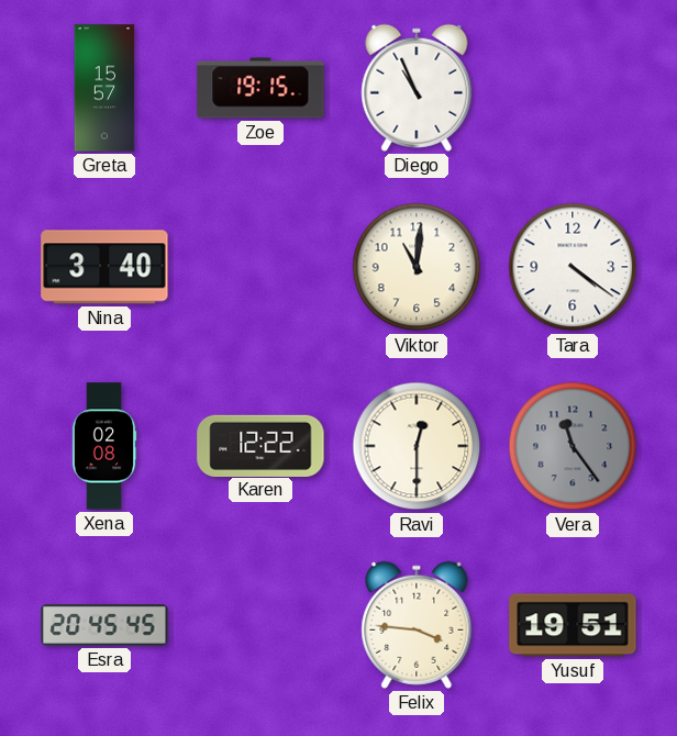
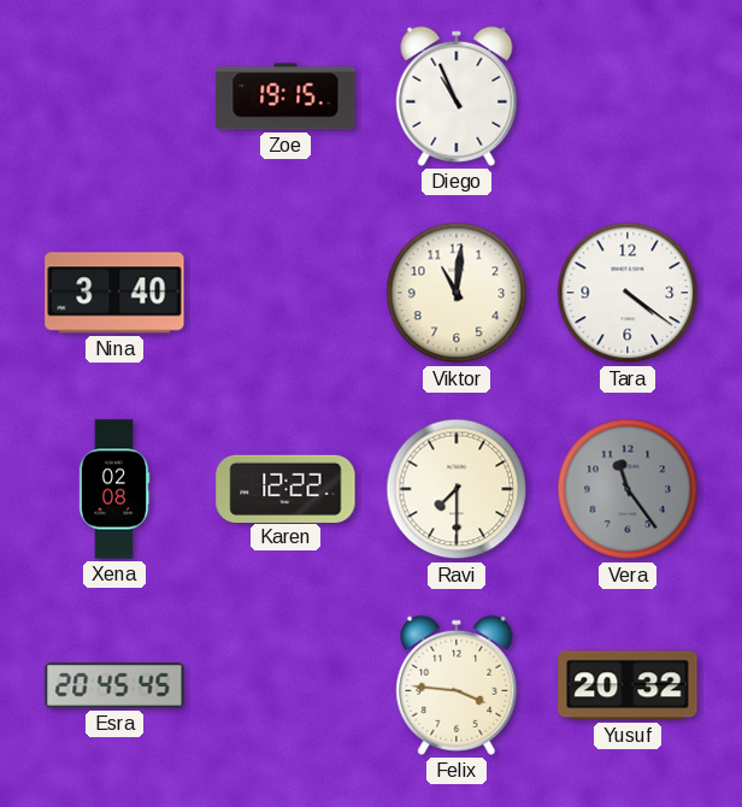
Greta: 15:57 -> none (104, 88)
Ravi: 12:30 -> 7:30 (457, 489)
Yusuf: 19:51 -> 20:32 (628, 685)
